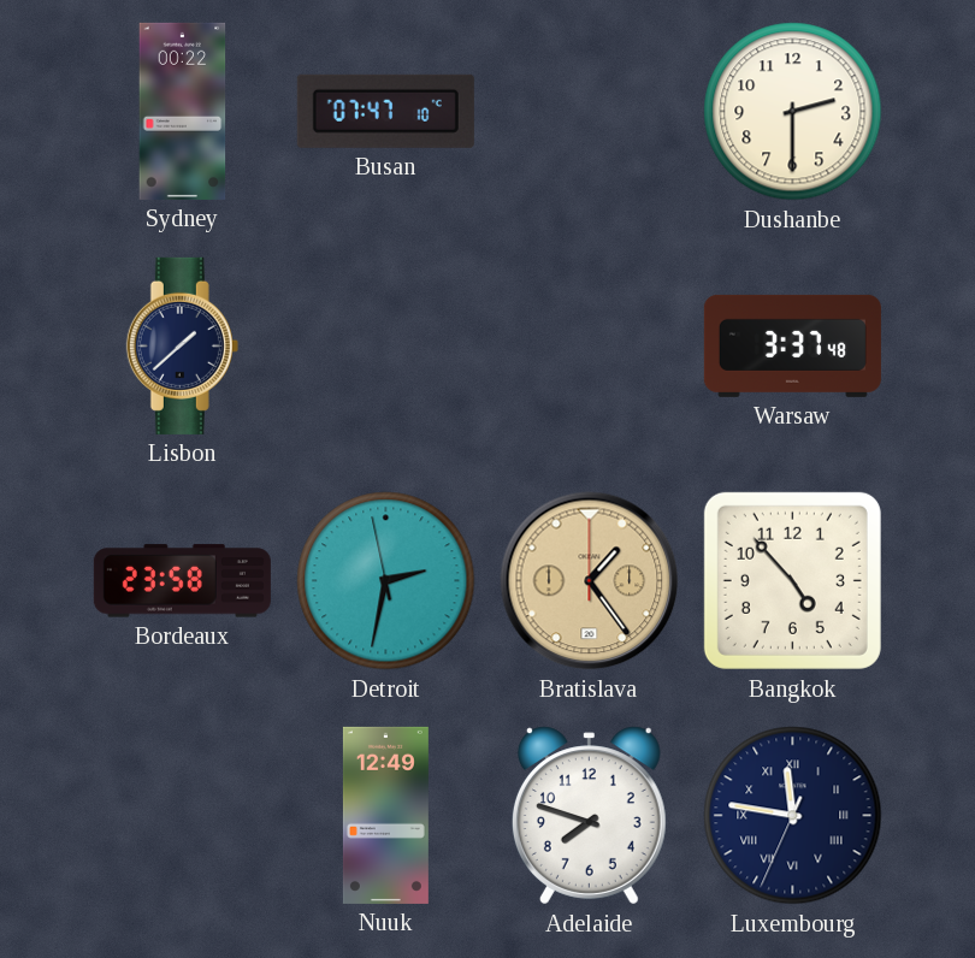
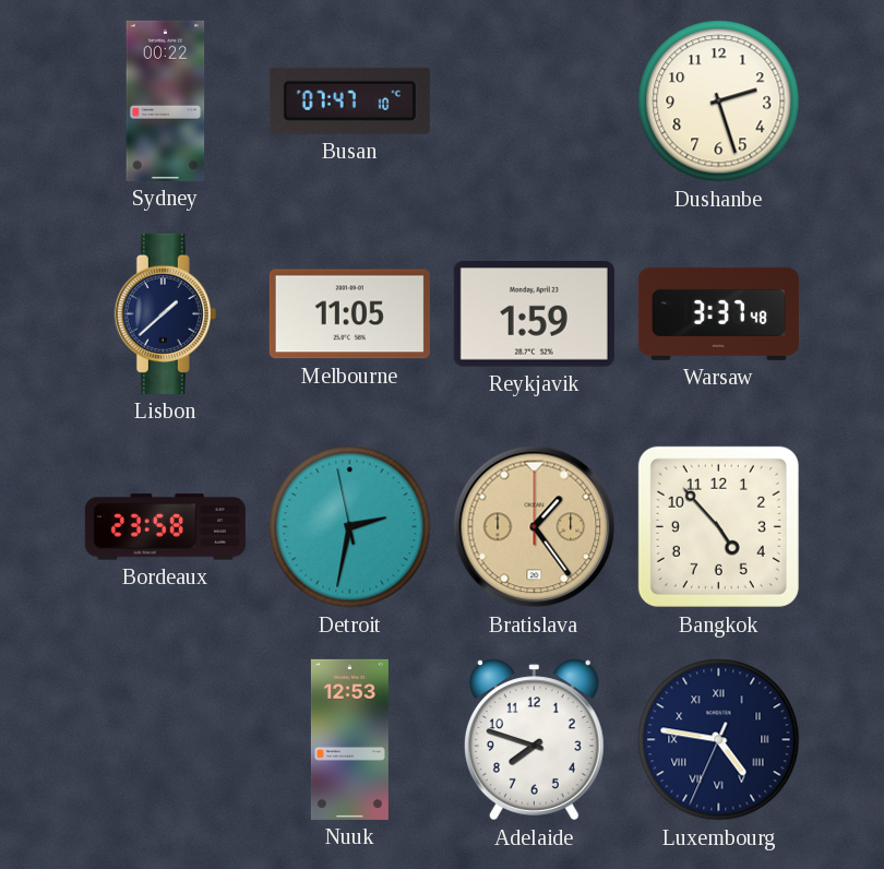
Dushanbe: 2:30 -> 2:27 (719, 102)
Melbourne: none -> 11:05 (349, 314)
Reykjavik: none -> 1:59 (534, 314)
Nuuk: 12:49 -> 12:53 (349, 739)
Luxembourg: 11:46 -> 4:46 (719, 740)
